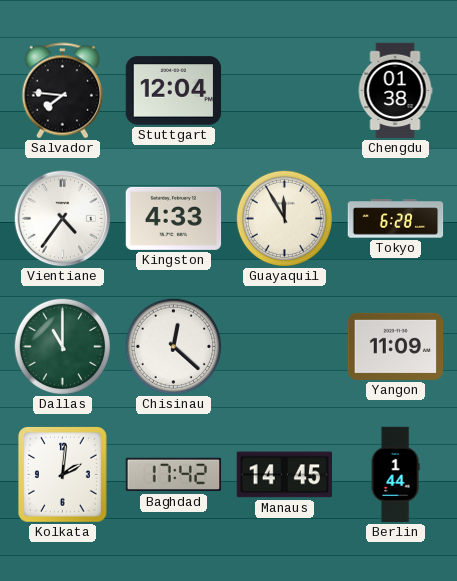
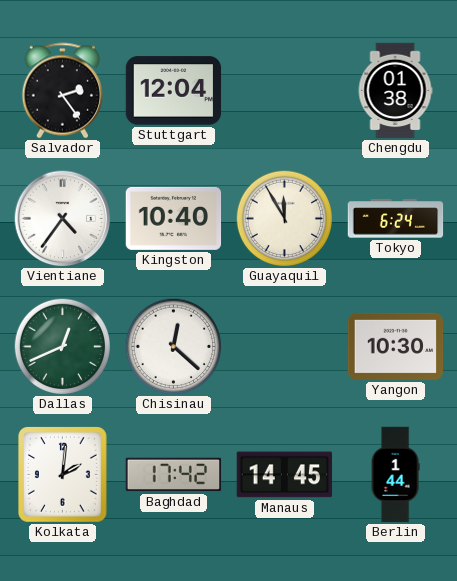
Salvador: 7:46 -> 2:24 (62, 91)
Kingston: 4:33 -> 10:40 (174, 218)
Tokyo: 6:28 -> 6:24 (396, 219)
Dallas: 11:00 -> 12:41 (62, 346)
Yangon: 11:09 -> 10:30 (396, 346)
